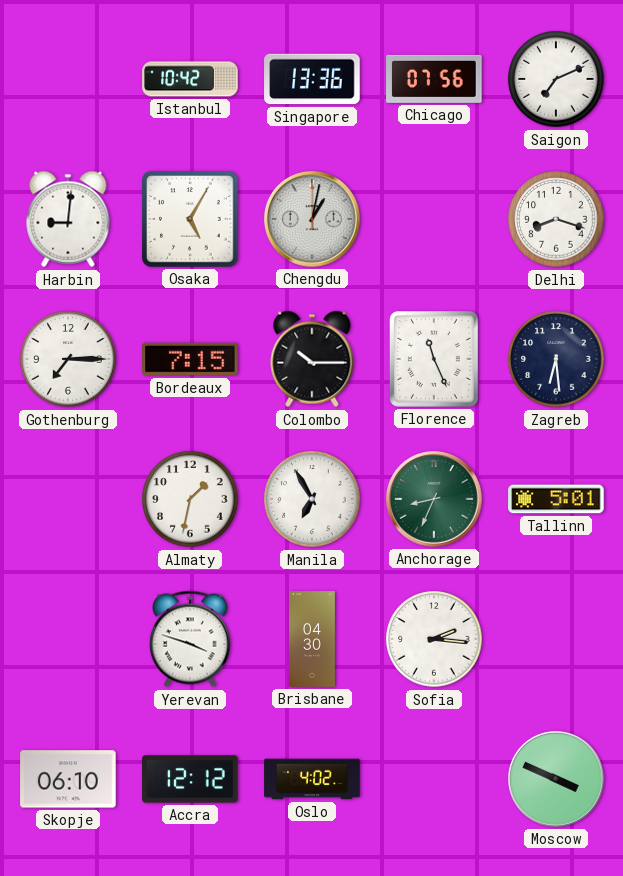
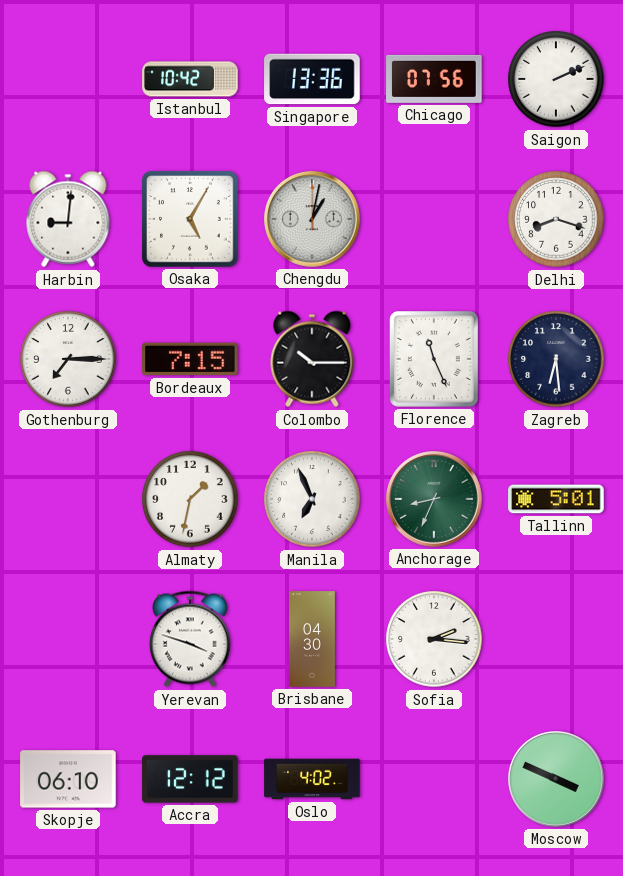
Saigon: 7:11 -> 2:11 (556, 79)
Manila: 6:55 -> 6:56 (312, 499)
